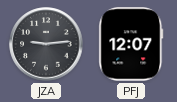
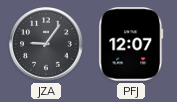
JZA: 9:14 -> 9:06 (46, 44)
